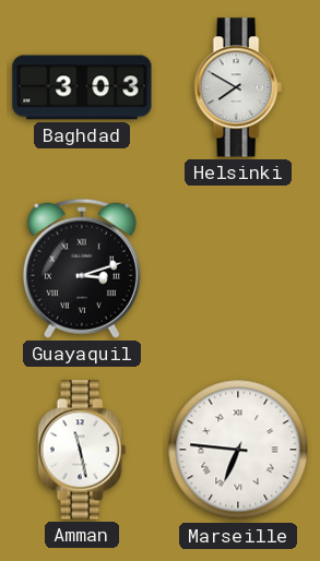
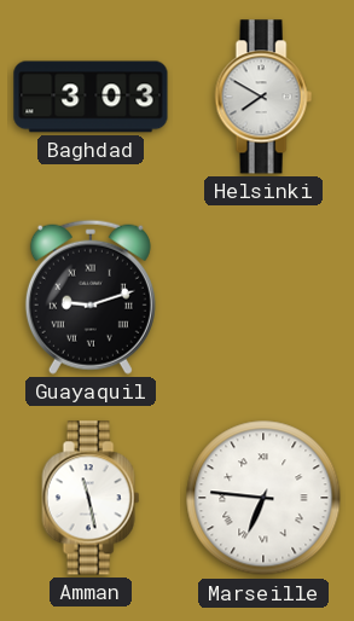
Guayaquil: 3:12 -> 9:12 (91, 297)
